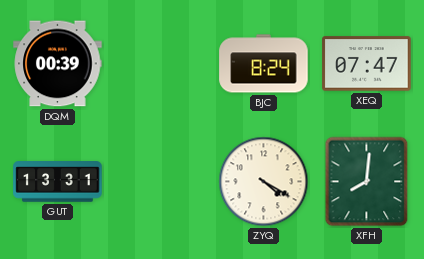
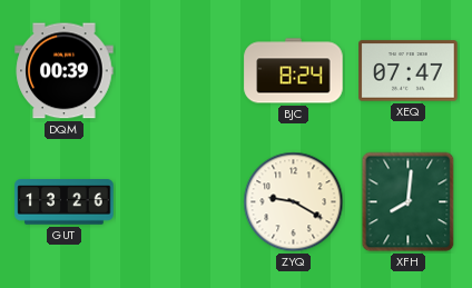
GUT: 13:31 -> 13:26 (65, 202)
ZYQ: 4:20 -> 9:20 (294, 202)
